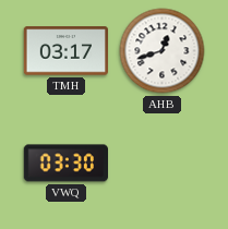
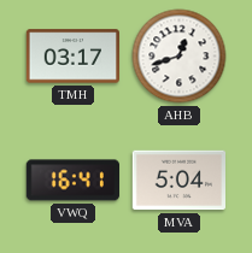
VWQ: 03:30 -> 16:41 (72, 181)
MVA: none -> 5:04 (180, 181)
